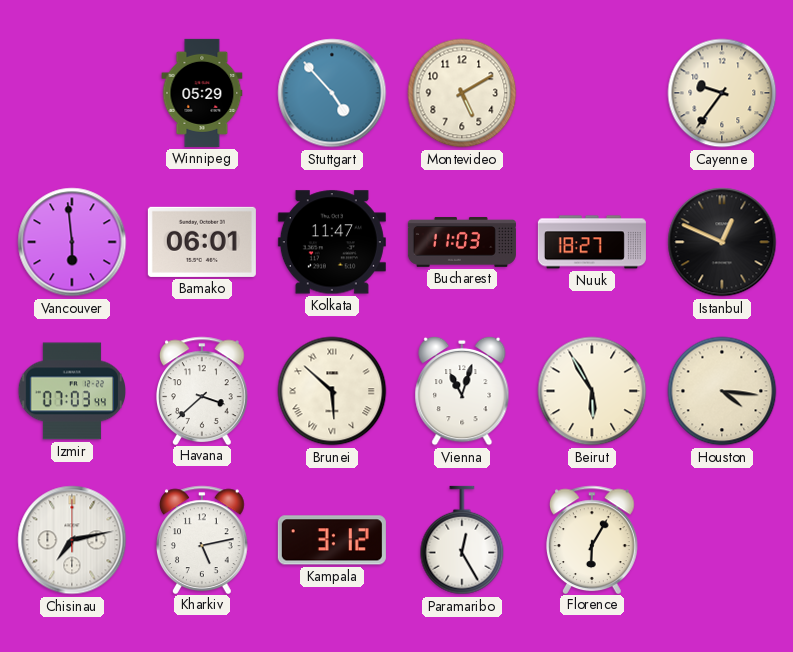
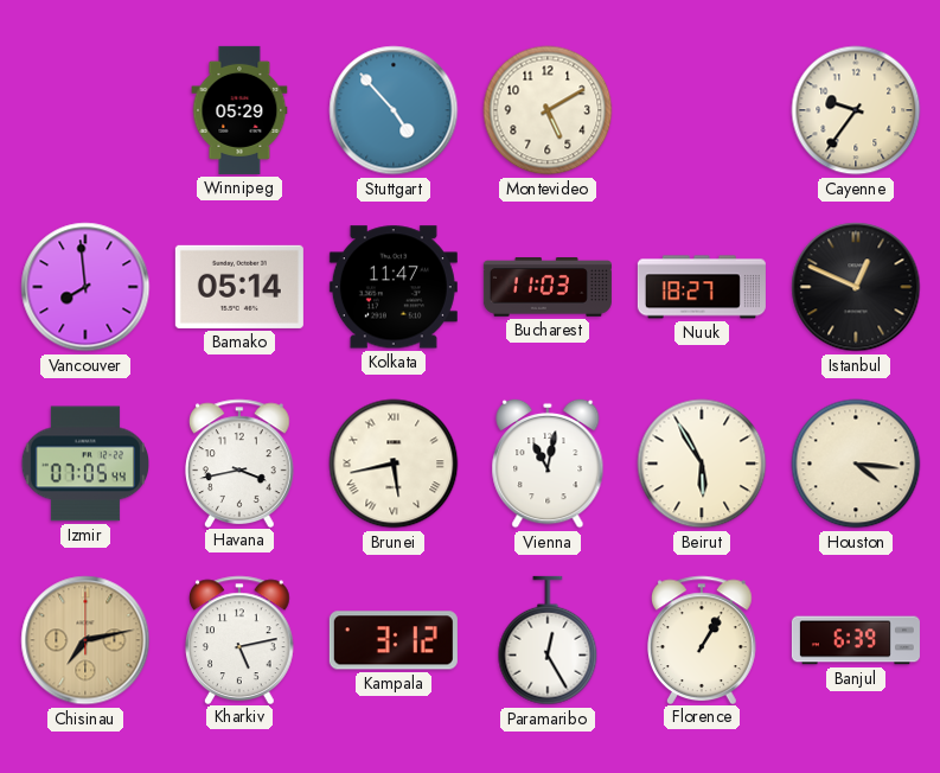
Vancouver: 5:59 -> 7:59 (85, 287)
Bamako: 06:01 -> 05:14 (239, 287)
Izmir: 07:03 -> 07:05 (84, 464)
Havana: 3:38 -> 3:43 (241, 462)
Brunei: 5:52 -> 5:43 (394, 464)
Vienna: 11:03 -> 11:02 (548, 464)
Chisinau dial: white -> champagne (85, 640)
Florence: 6:05 -> 1:05 (703, 639)
Banjul: none -> 6:39 (856, 640)
